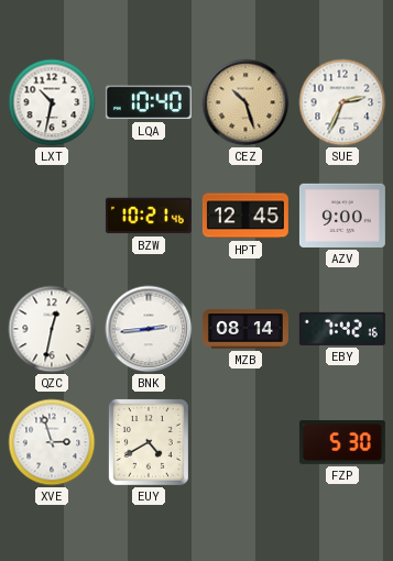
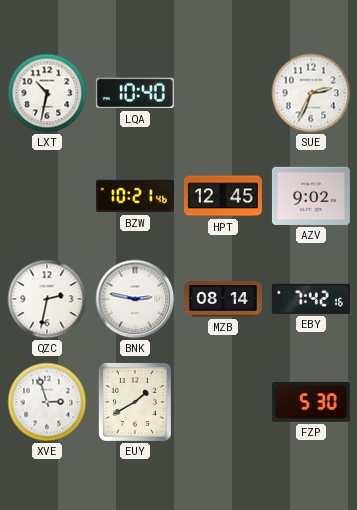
CEZ: 10:27 -> none (245, 102)
AZV: 9:00 -> 9:02 (311, 196)
QZC: 12:32 -> 2:32 (47, 299)
BNK: 2:44 -> 2:47 (135, 299)
EUY: 4:40 -> 1:40 (135, 402)
